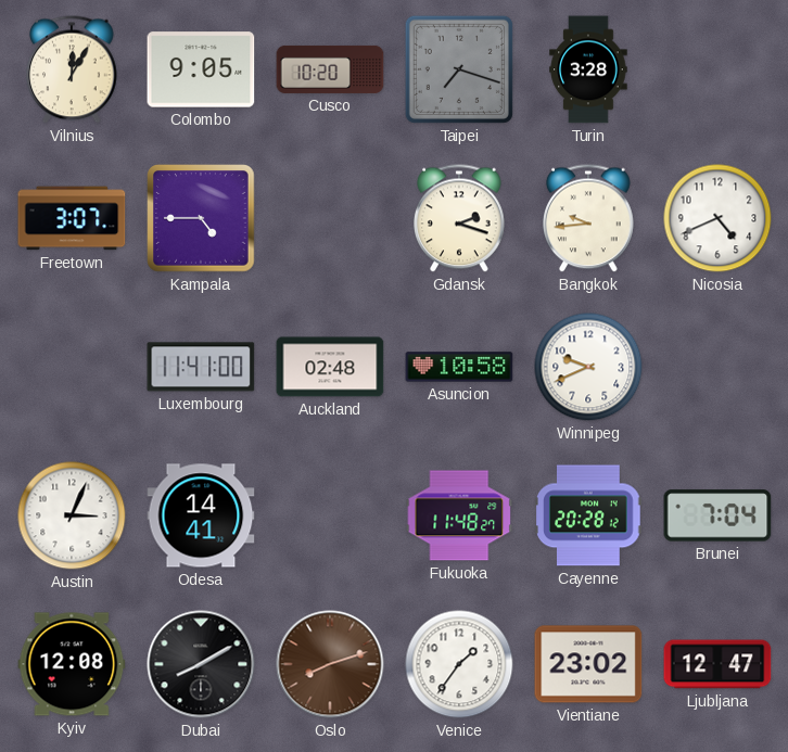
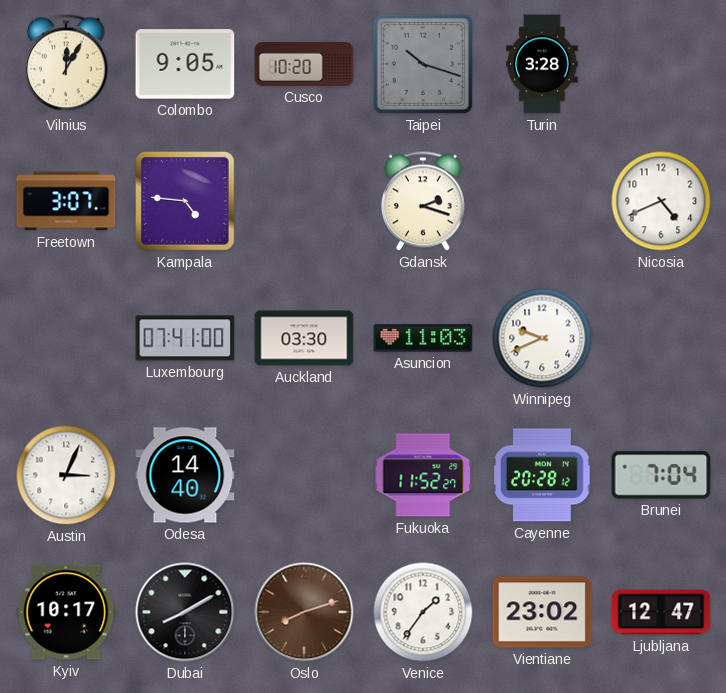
Taipei: 7:18 -> 10:18 (423, 64)
Kampala: 4:45 -> 4:46 (185, 201)
Bangkok: 9:44 -> none (589, 218)
Luxembourg: 11:41 -> 07:41 (185, 338)
Auckland: 02:48 -> 03:30 (304, 338)
Asuncion: 10:58 -> 11:03 (423, 338)
Odesa: 14:41 -> 14:40 (185, 475)
Fukuoka: 11:48 -> 11:52 (423, 475)
Kyiv: 12:08 -> 10:17 (66, 612)
